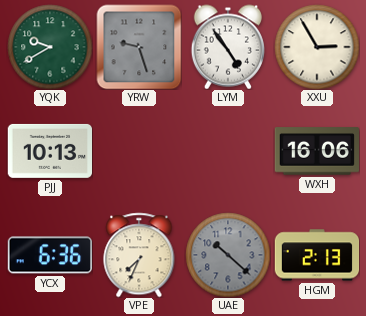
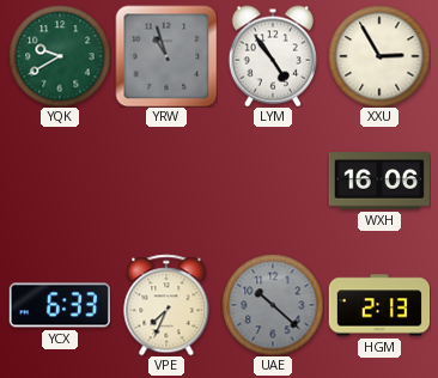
YRW: 9:27 -> 10:57 (166, 56)
PJJ: 10:13 -> none (49, 151)
YCX: 6:36 -> 6:33 (59, 305)
